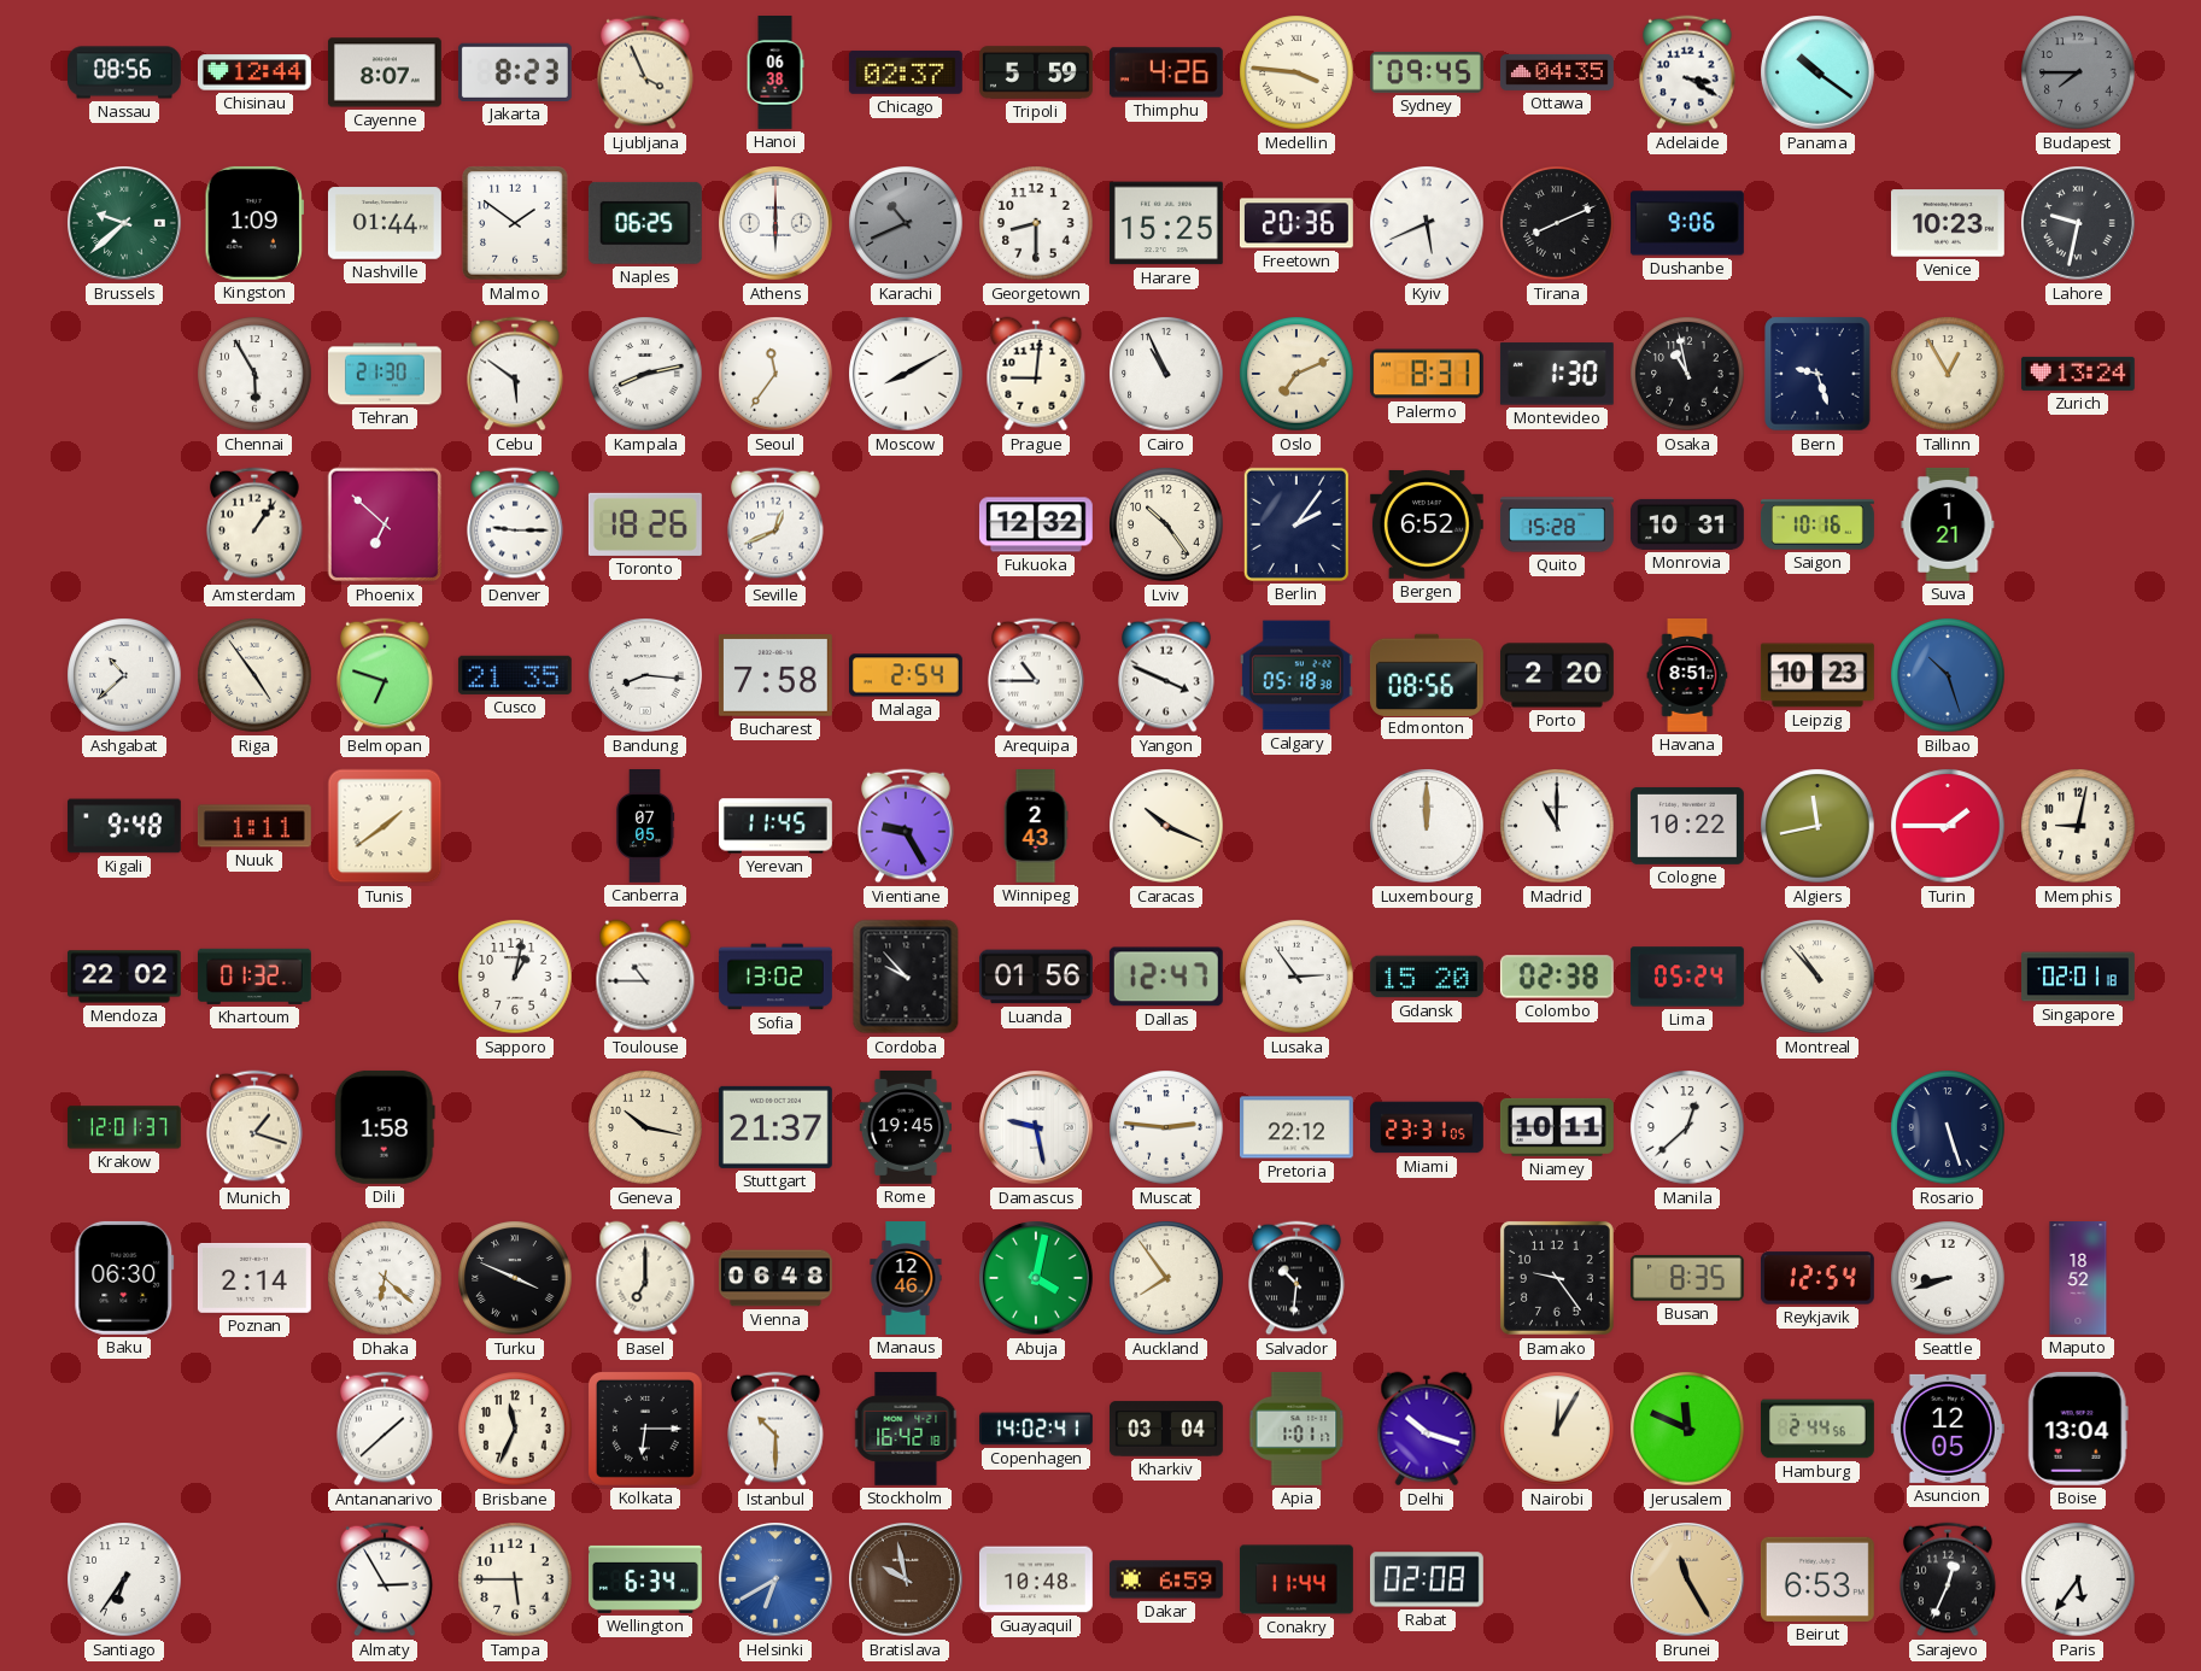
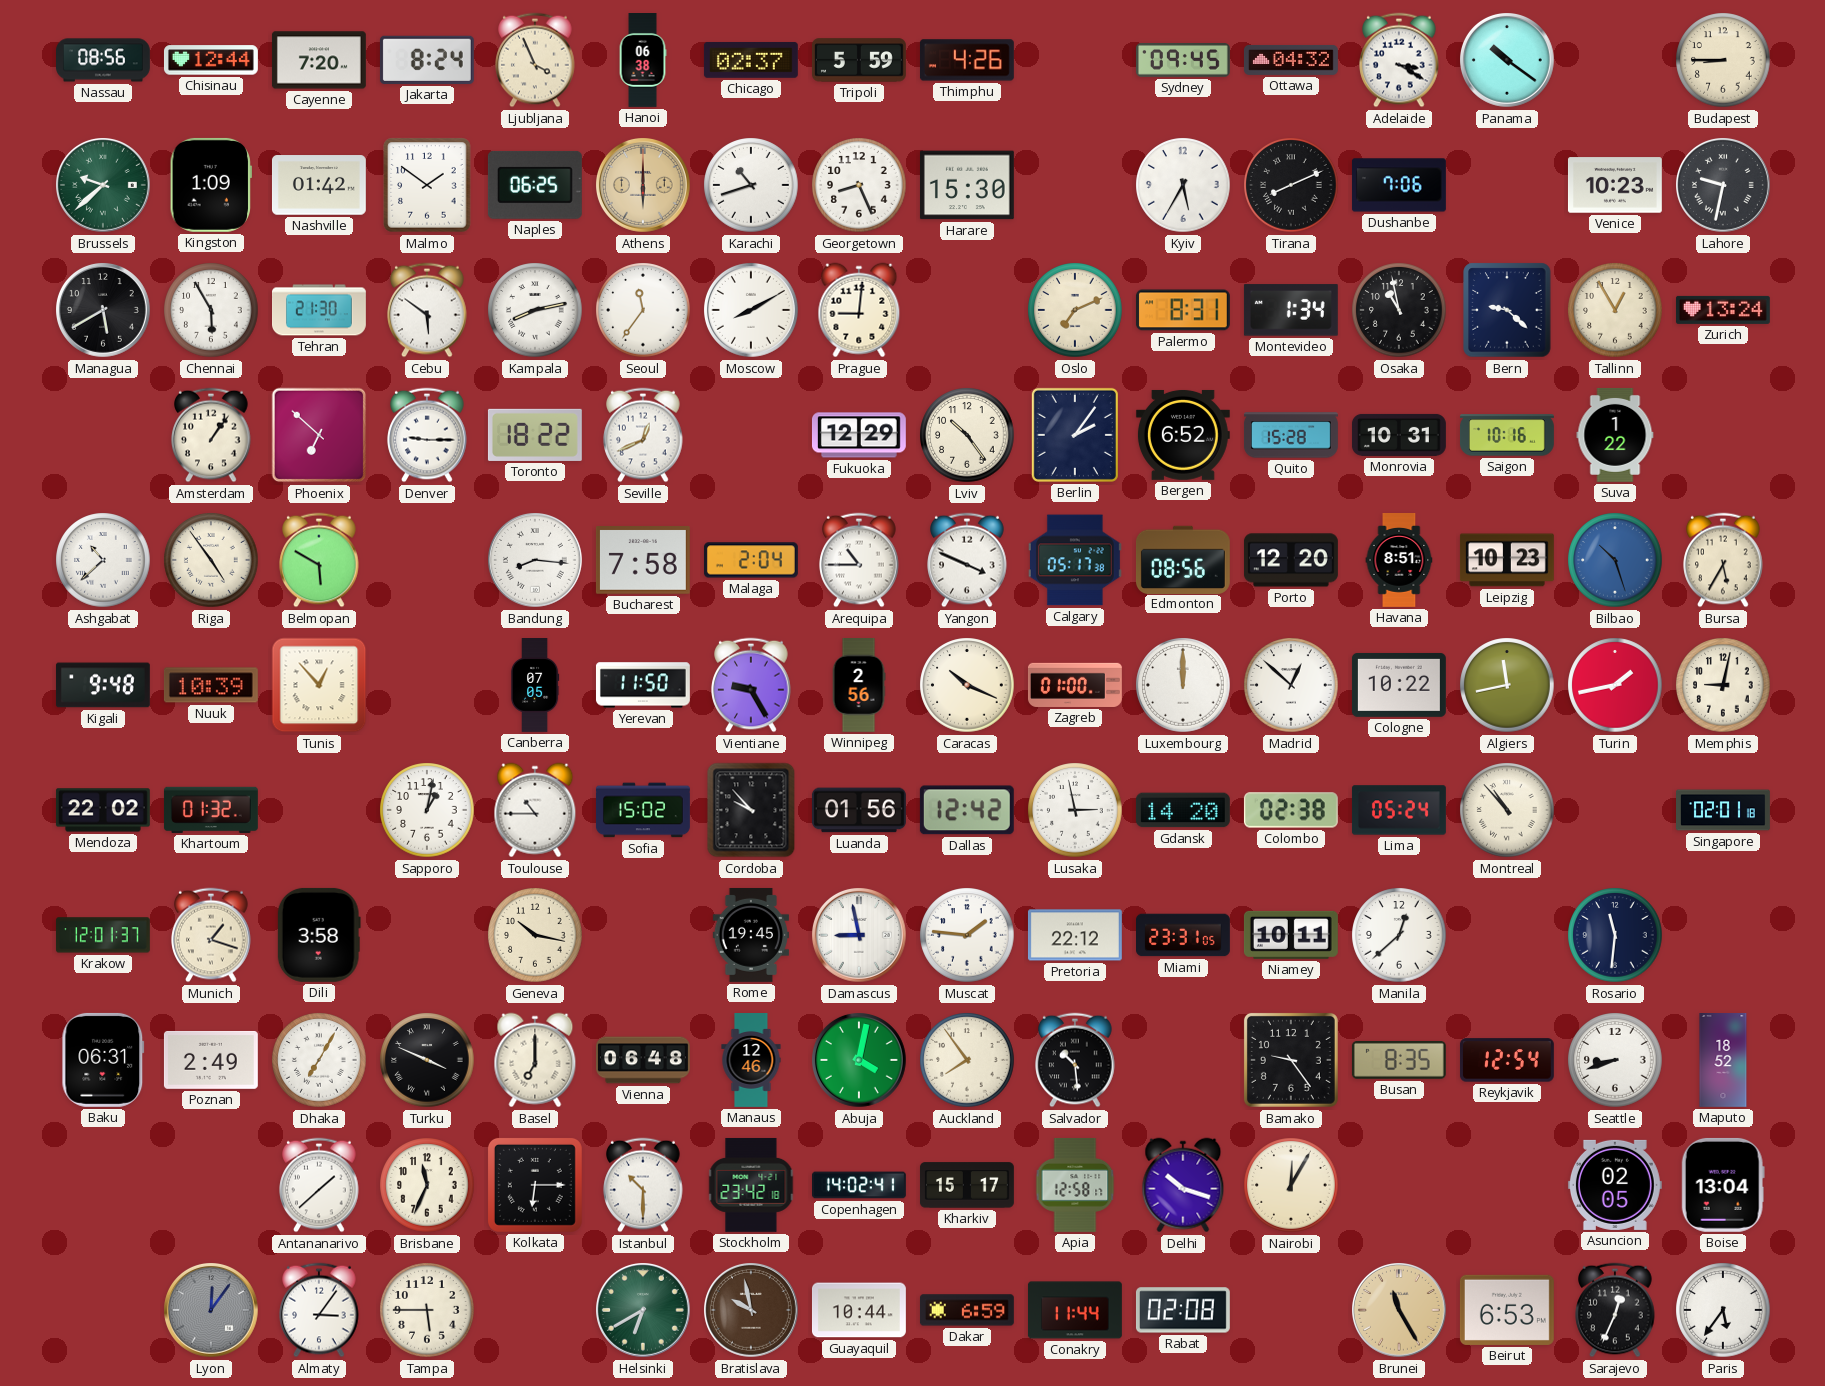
Cayenne: 8:07 -> 7:20 (319, 60)
Jakarta: 8:23 -> 8:24 (427, 60)
Medellin: 3:46 -> none (1296, 72)
Ottawa: 04:35 -> 04:32 (1291, 60)
Budapest: 7:45 -> 8:45 (1723, 60)
Budapest dial: grey -> cream (1723, 60)
Nashville: 01:44 -> 01:42 (319, 185)
Athens dial: white -> champagne (644, 186)
Karachi: 10:41 -> 10:42 (751, 185)
Karachi dial: grey -> white (751, 185)
Georgetown: 8:30 -> 8:26 (859, 185)
Harare: 15:25 -> 15:30 (967, 185)
Freetown: 20:36 -> none (1296, 223)
Kyiv: 5:41 -> 5:35 (1183, 185)
Dushanbe: 9:06 -> 7:06 (1399, 185)
Managua: none -> 5:40 (104, 311)
Cairo: 10:56 -> none (1166, 374)
Montevideo: 1:30 -> 1:34 (1291, 310)
Bern: 9:27 -> 9:22 (1507, 310)
Toronto: 18:26 -> 18:22 (535, 435)
Fukuoka: 12:32 -> 12:29 (859, 435)
Suva: 1:21 -> 1:22 (1615, 435)
Belmopan: 6:48 -> 5:50 (319, 560)
Cusco: 21:35 -> none (515, 675)
Malaga: 2:54 -> 2:04 (751, 560)
Calgary: 05:18 -> 05:17 (1075, 560)
Porto: 2:20 -> 12:20 (1291, 560)
Bursa: none -> 5:35 (1723, 560)
Nuuk: 1:11 -> 10:39 (211, 685)
Tunis: 1:39 -> 12:53 (319, 685)
Yerevan: 11:45 -> 11:50 (643, 685)
Winnipeg: 2:43 -> 2:56 (859, 686)
Zagreb: none -> 01:00 (1075, 685)
Madrid: 11:00 -> 12:52 (1291, 685)
Turin: 1:45 -> 1:43 (1615, 685)
Sofia: 13:02 -> 15:02 (643, 810)
Dallas: 12:47 -> 12:42 (967, 810)
Lusaka: 2:54 -> 2:58 (1075, 810)
Gdansk: 15:20 -> 14:20 (1183, 810)
Dili: 1:58 -> 3:58 (319, 935)
Stuttgart: 21:37 -> none (775, 1127)
Damascus: 9:28 -> 8:58 (860, 936)
Muscat: 2:46 -> 1:46 (967, 935)
Rosario: 5:27 -> 11:31 (1615, 935)
Baku: 06:30 -> 06:31 (103, 1060)
Poznan: 2:14 -> 2:49 (211, 1060)
Dhaka: 6:22 -> 7:05 (319, 1060)
Salvador: 10:31 -> 10:29 (1075, 1060)
Stockholm: 16:42 -> 23:42 (751, 1185)
Kharkiv: 03:04 -> 15:17 (967, 1185)
Apia: 1:01 -> 12:58 (1075, 1185)
Jerusalem: 11:49 -> none (1687, 1429)
Hamburg: 2:44 -> none (1817, 1429)
Asuncion: 12:05 -> 02:05 (1615, 1185)
Santiago: 6:36 -> none (124, 1579)
Lyon: none -> 12:06 (212, 1311)
Almaty: 2:55 -> 3:06 (319, 1310)
Wellington: 6:34 -> none (645, 1579)
Helsinki dial: blue -> green (644, 1311)
Guayaquil: 10:48 -> 10:44 (859, 1310)
